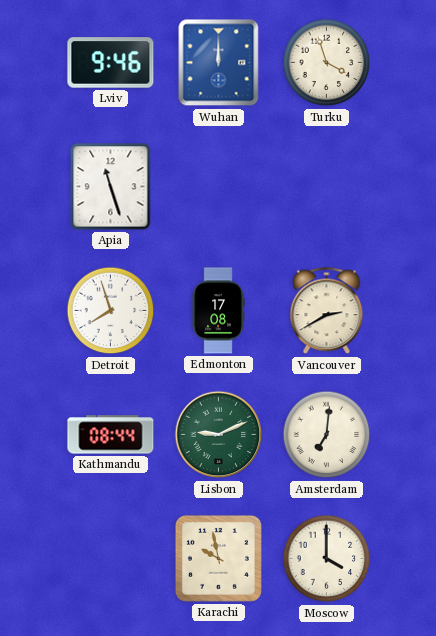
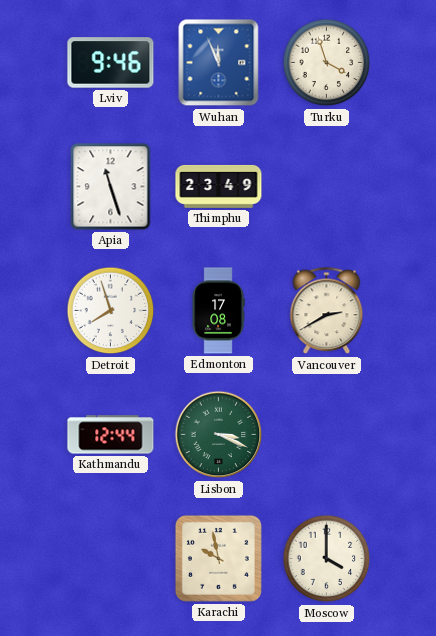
Wuhan: 12:00 -> 11:56 (219, 63)
Thimphu: none -> 23:49 (219, 186)
Kathmandu: 08:44 -> 12:44 (111, 435)
Lisbon: 9:11 -> 3:19 (219, 435)
Amsterdam: 7:01 -> none (327, 435)
